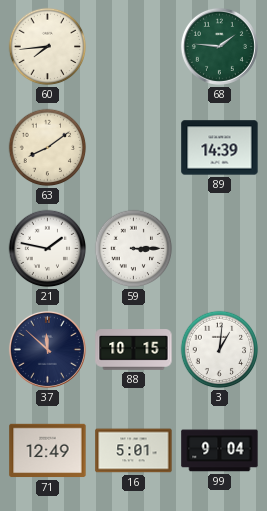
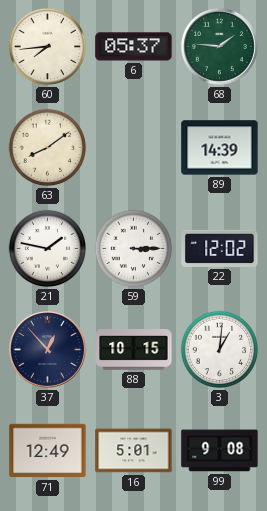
6: none -> 05:37 (134, 47)
22: none -> 12:02 (220, 248)
37: 11:52 -> 12:53 (47, 349)
99: 9:04 -> 9:08 (220, 451)
